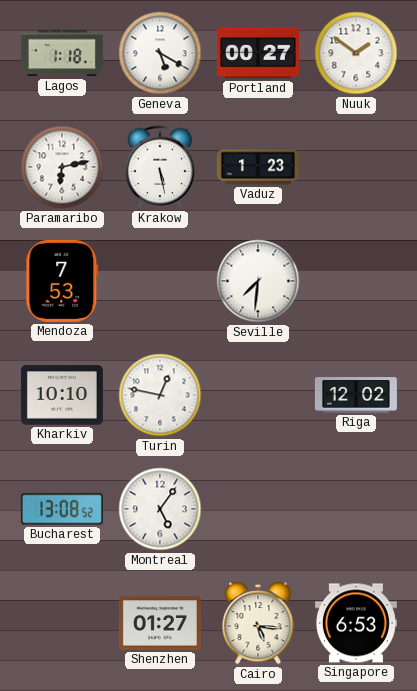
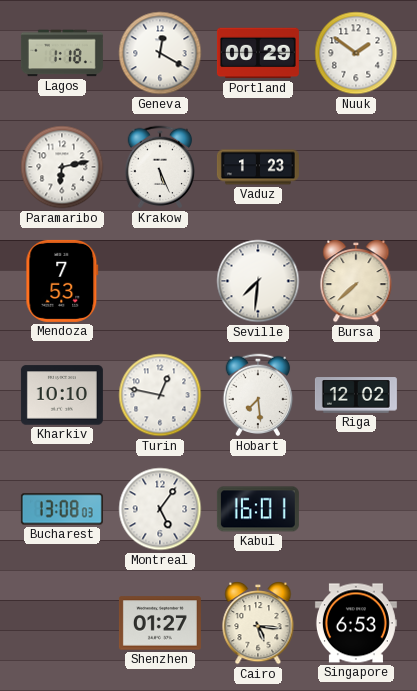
Geneva: 5:20 -> 12:20 (160, 53)
Portland: 00:27 -> 00:29 (258, 53)
Krakow: 5:28 -> 5:26 (160, 167)
Bursa: none -> 7:38 (356, 281)
Hobart: none -> 7:29 (258, 395)
Bucharest: 13:08:52 -> 13:08:03 (62, 509)
Kabul: none -> 16:01 (258, 509)
